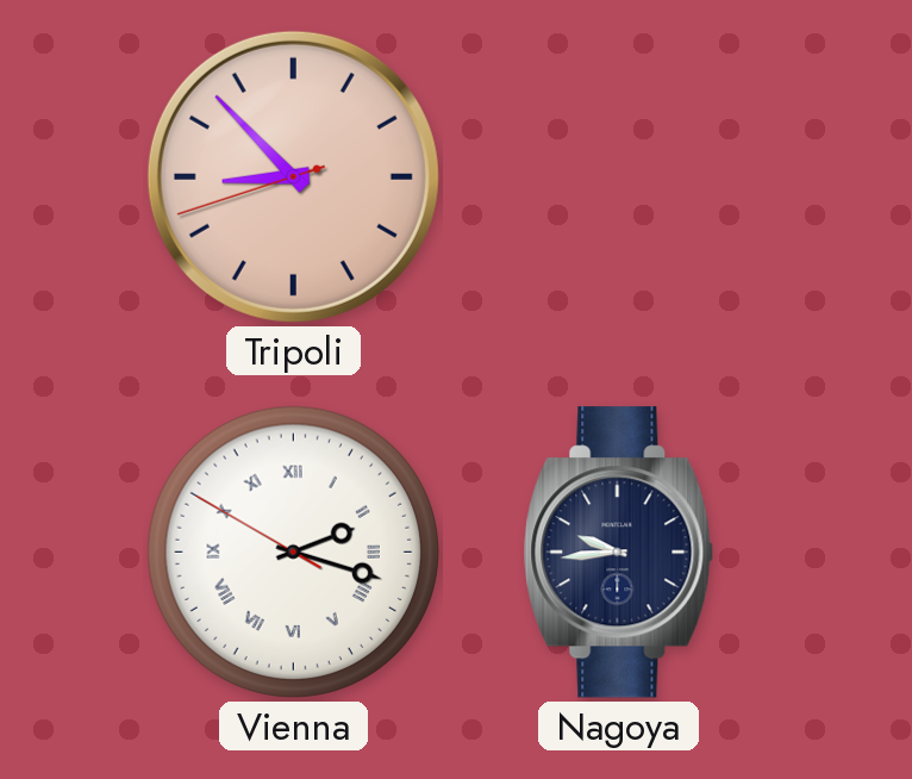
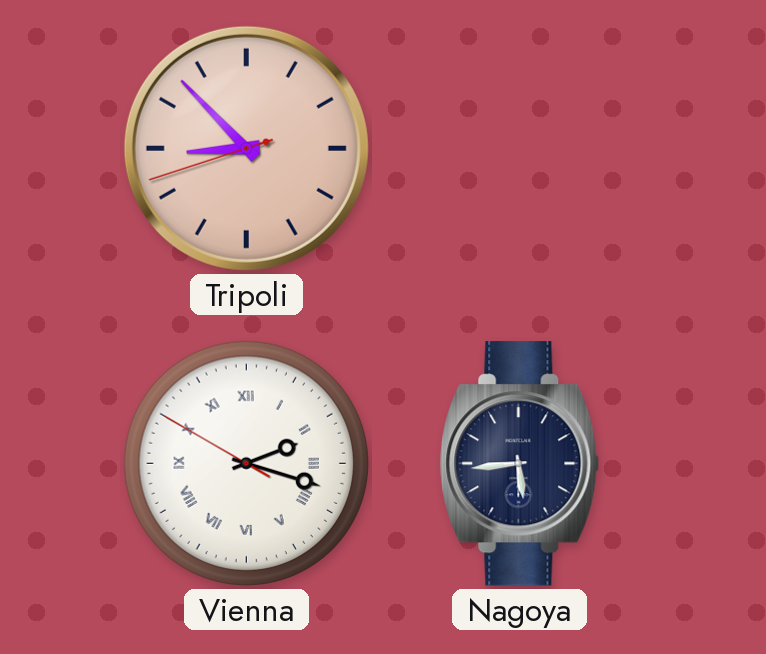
Nagoya: 9:44 -> 5:44 (520, 464)
